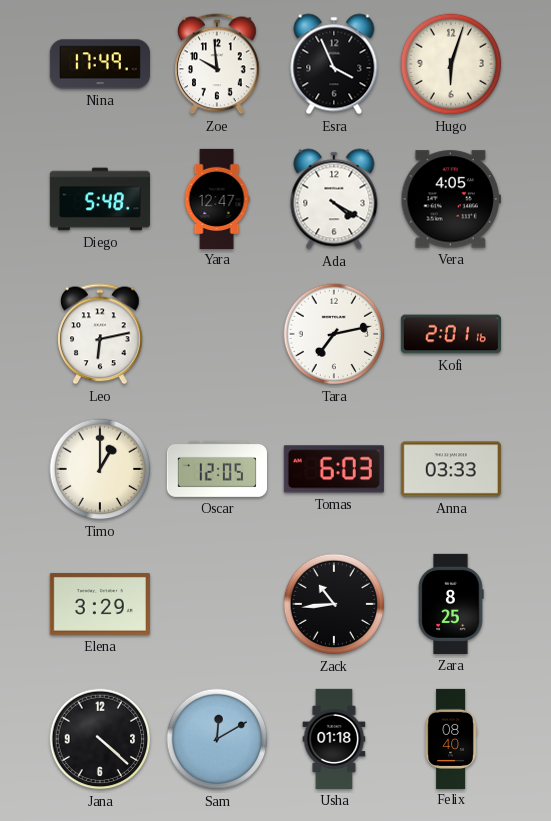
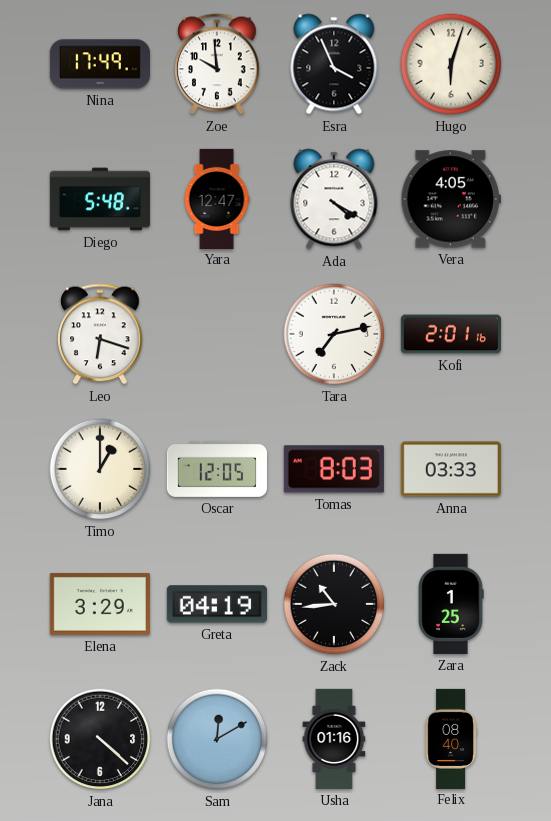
Leo: 6:13 -> 6:18 (100, 334)
Tomas: 6:03 -> 8:03 (334, 469)
Greta: none -> 04:19 (217, 604)
Zara: 8:25 -> 1:25 (451, 604)
Usha: 01:18 -> 01:16 (334, 739)
